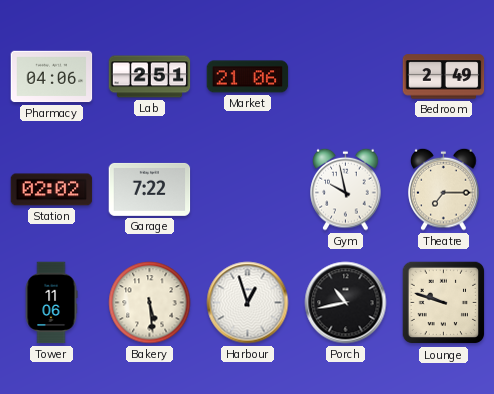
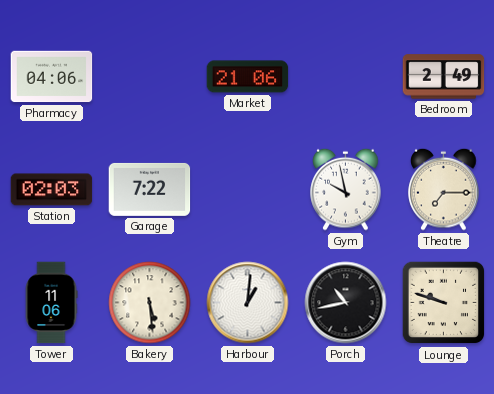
Lab: 2:51 -> none (150, 77)
Station: 02:02 -> 02:03 (52, 190)
Harbour: 12:57 -> 1:01 (248, 303)
